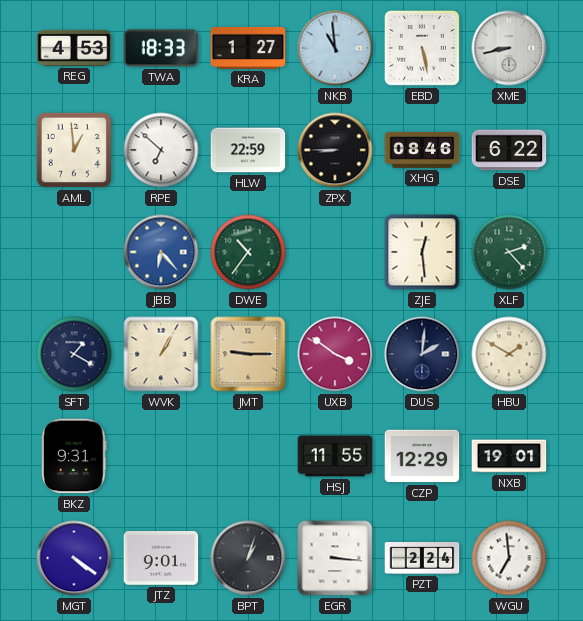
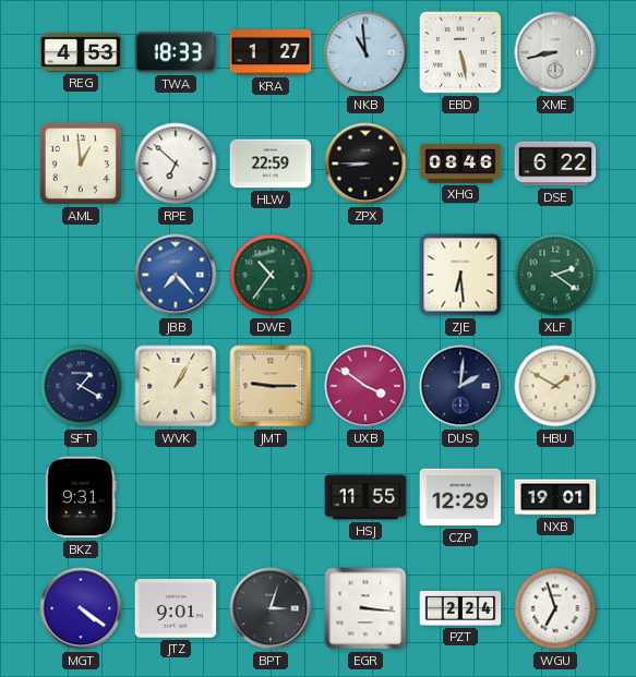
JBB: 6:23 -> 7:23 (176, 275)
ZJE: 12:29 -> 6:29 (460, 275)
XLF: 2:23 -> 2:21 (555, 275)
BPT: 1:03 -> 3:03 (271, 608)
WGU: 6:59 -> 6:57 (555, 608)
